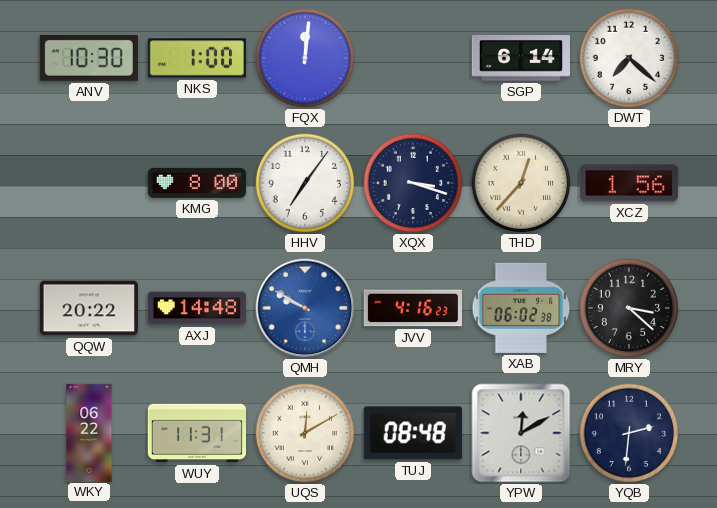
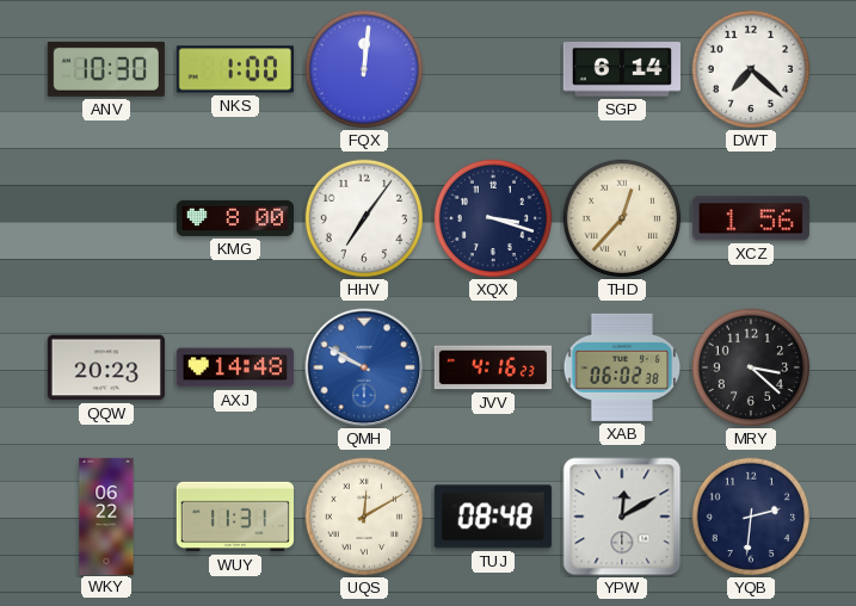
QQW: 20:22 -> 20:23 (106, 367)
